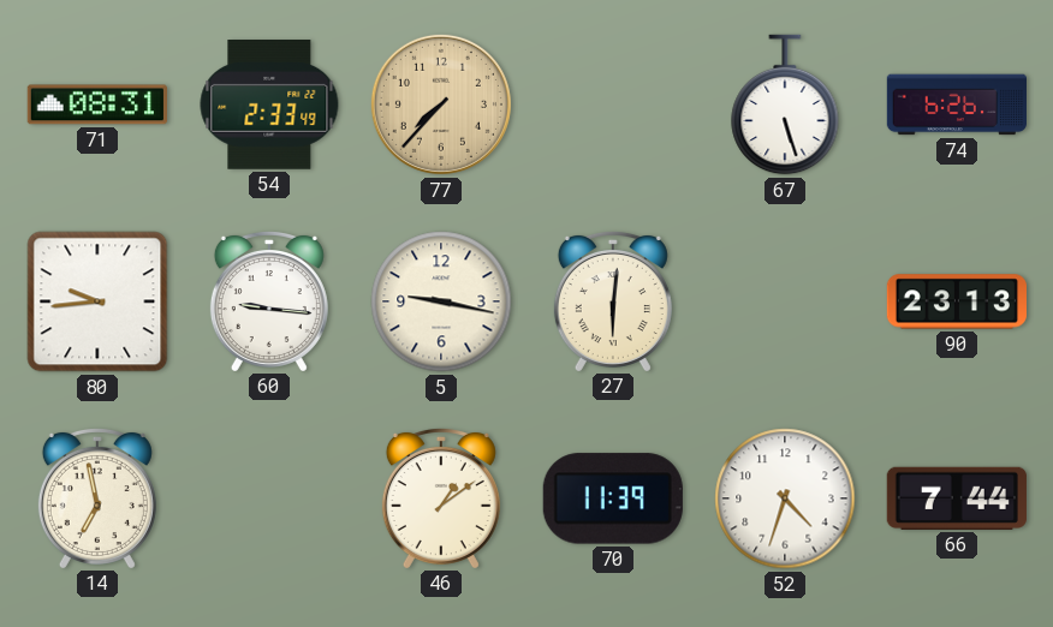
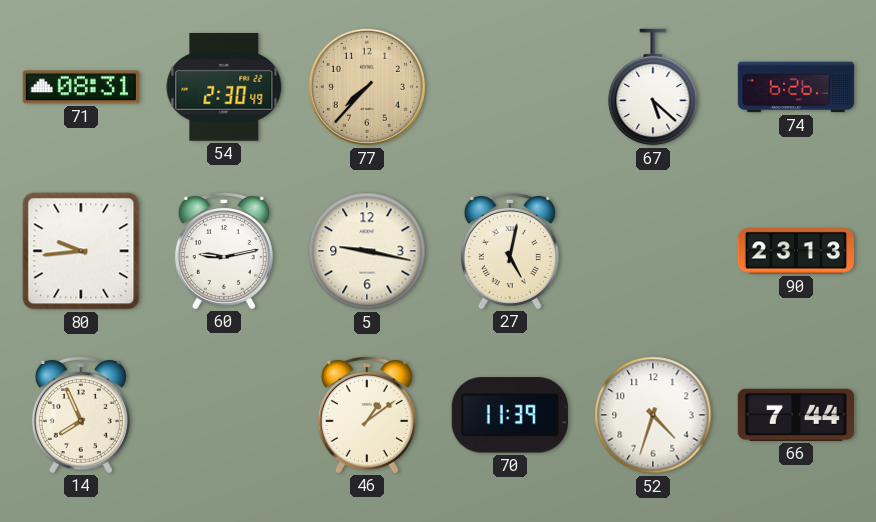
54: 2:33 -> 2:30 (224, 88)
67: 5:27 -> 5:22 (653, 87)
60: 9:16 -> 9:13 (224, 250)
27: 6:01 -> 5:02 (510, 250)
14: 6:58 -> 7:56 (81, 414)
